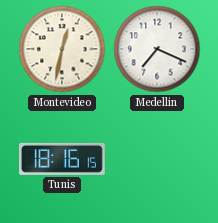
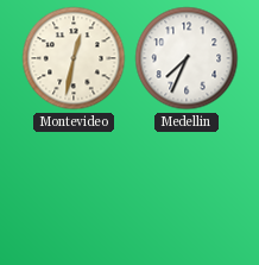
Medellin: 7:19 -> 7:34 (187, 58)
Tunis: 18:16 -> none (63, 159)
